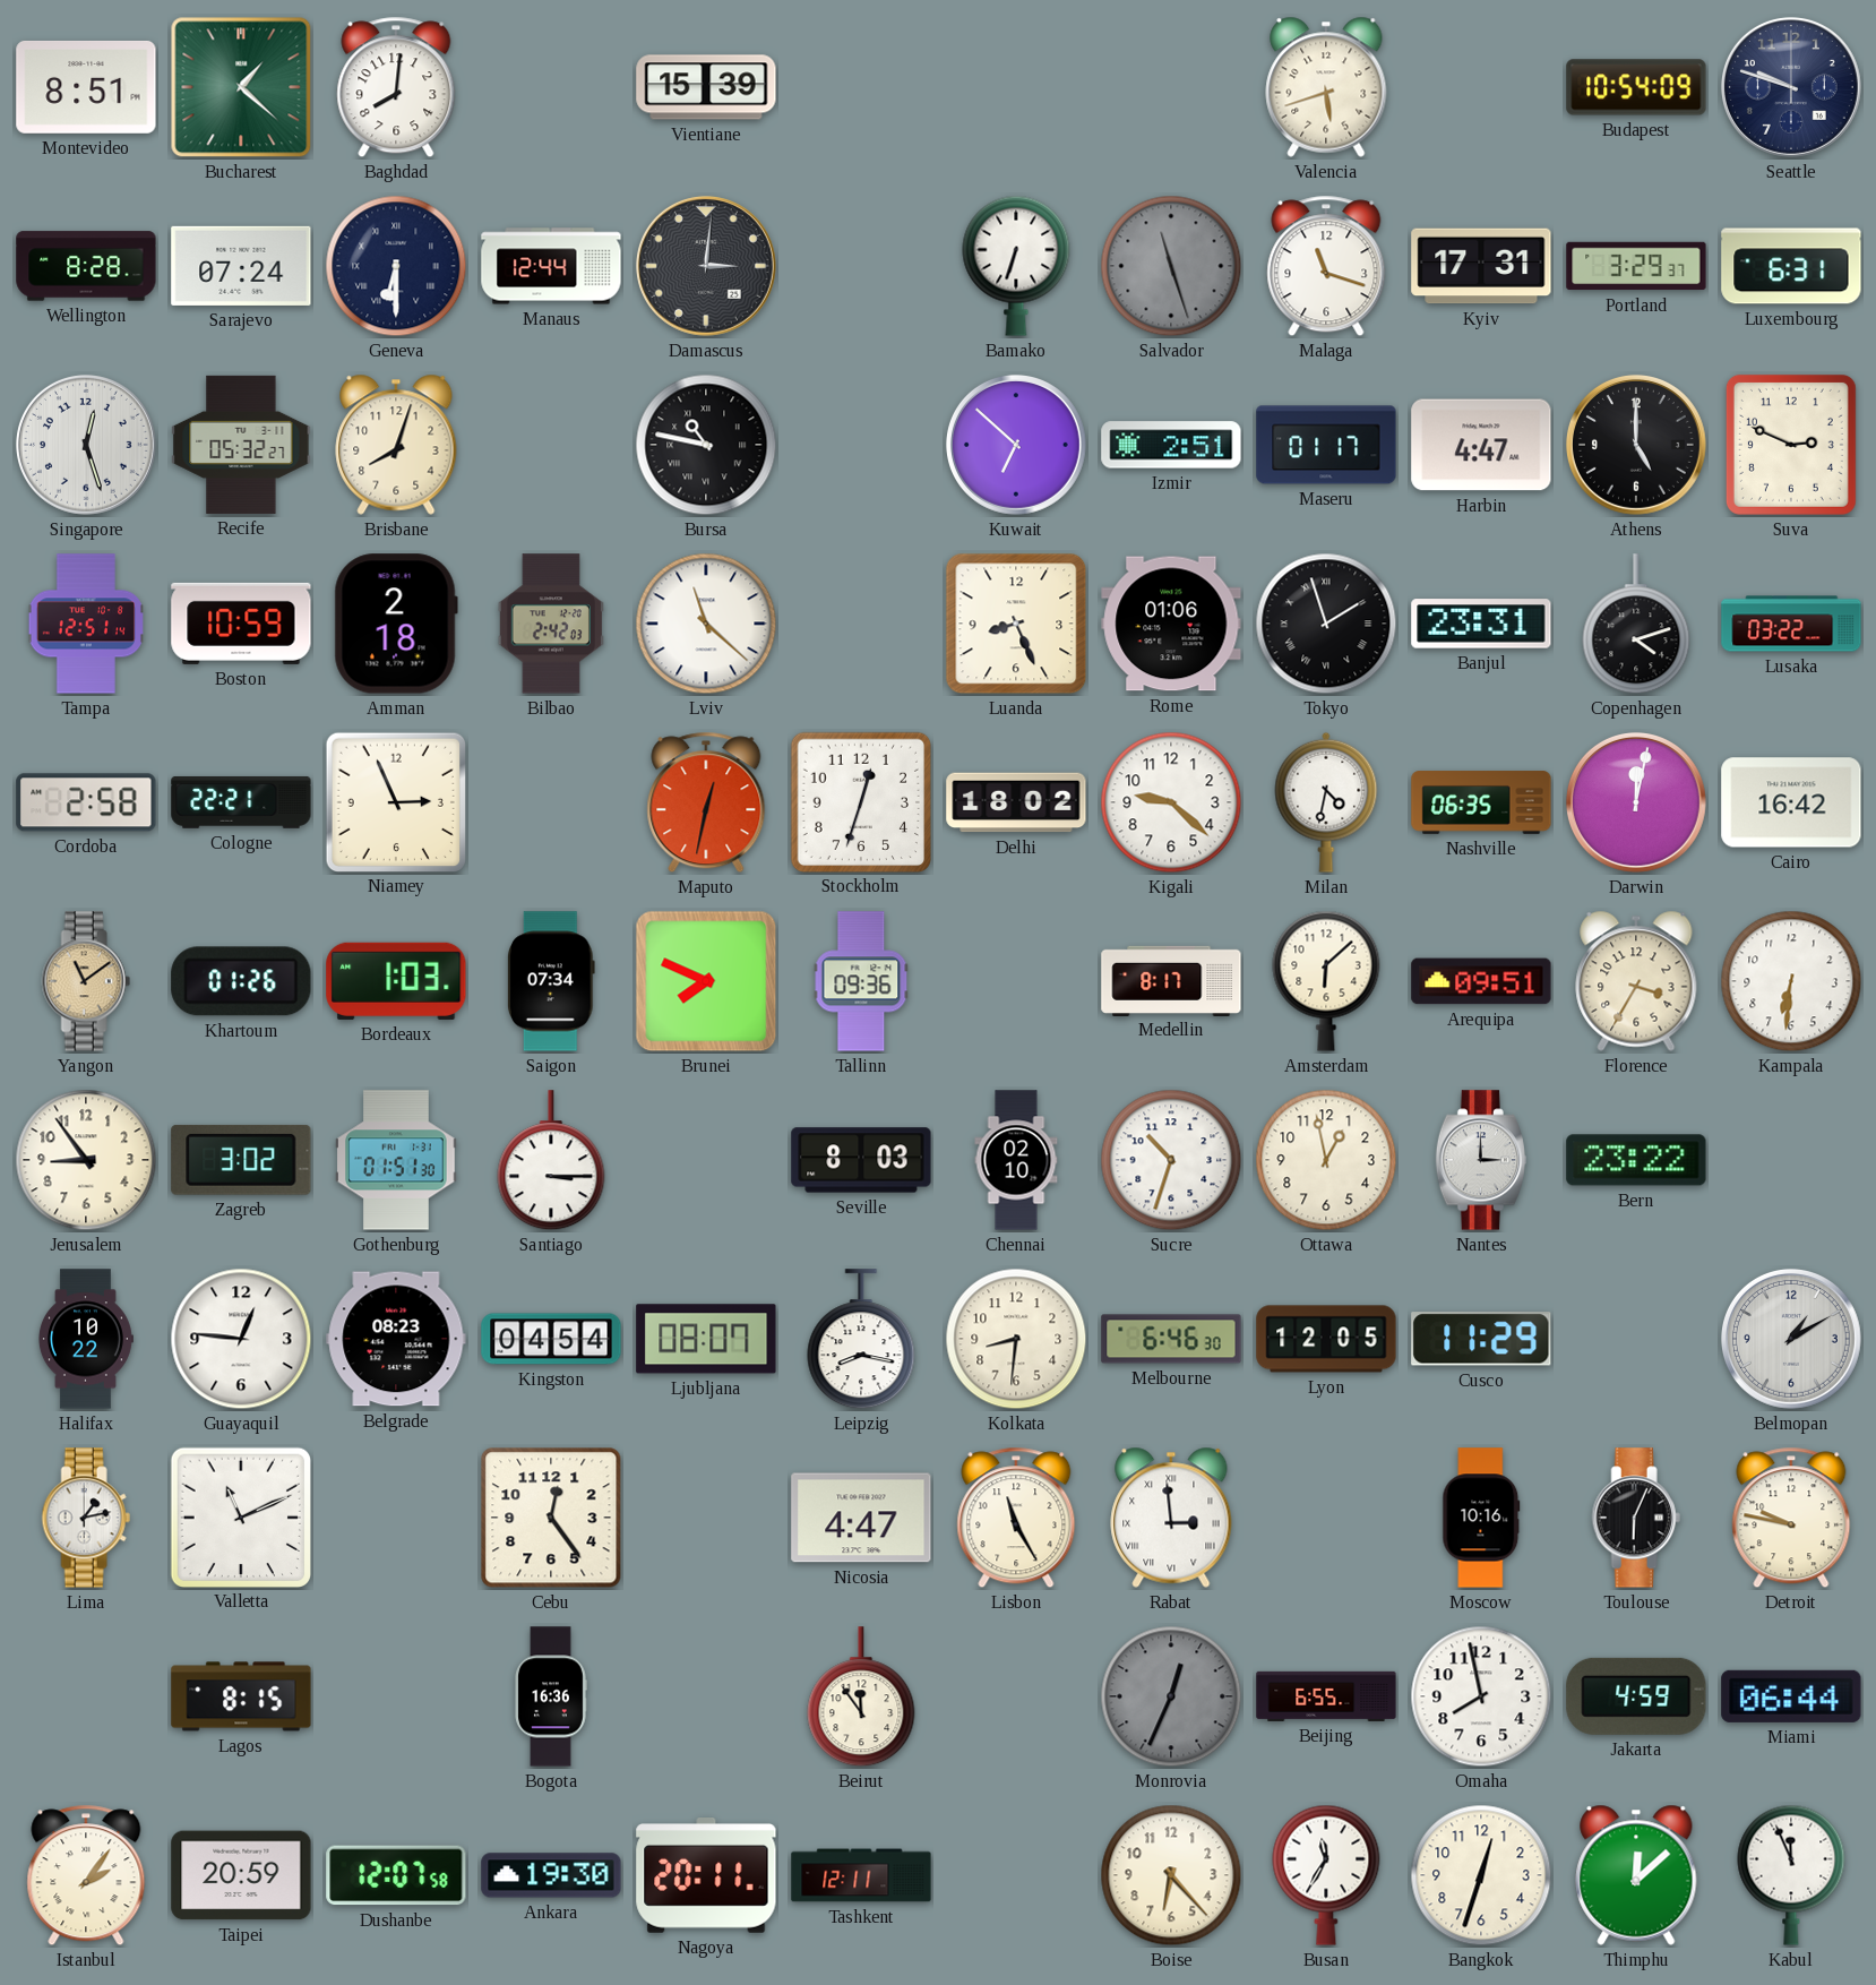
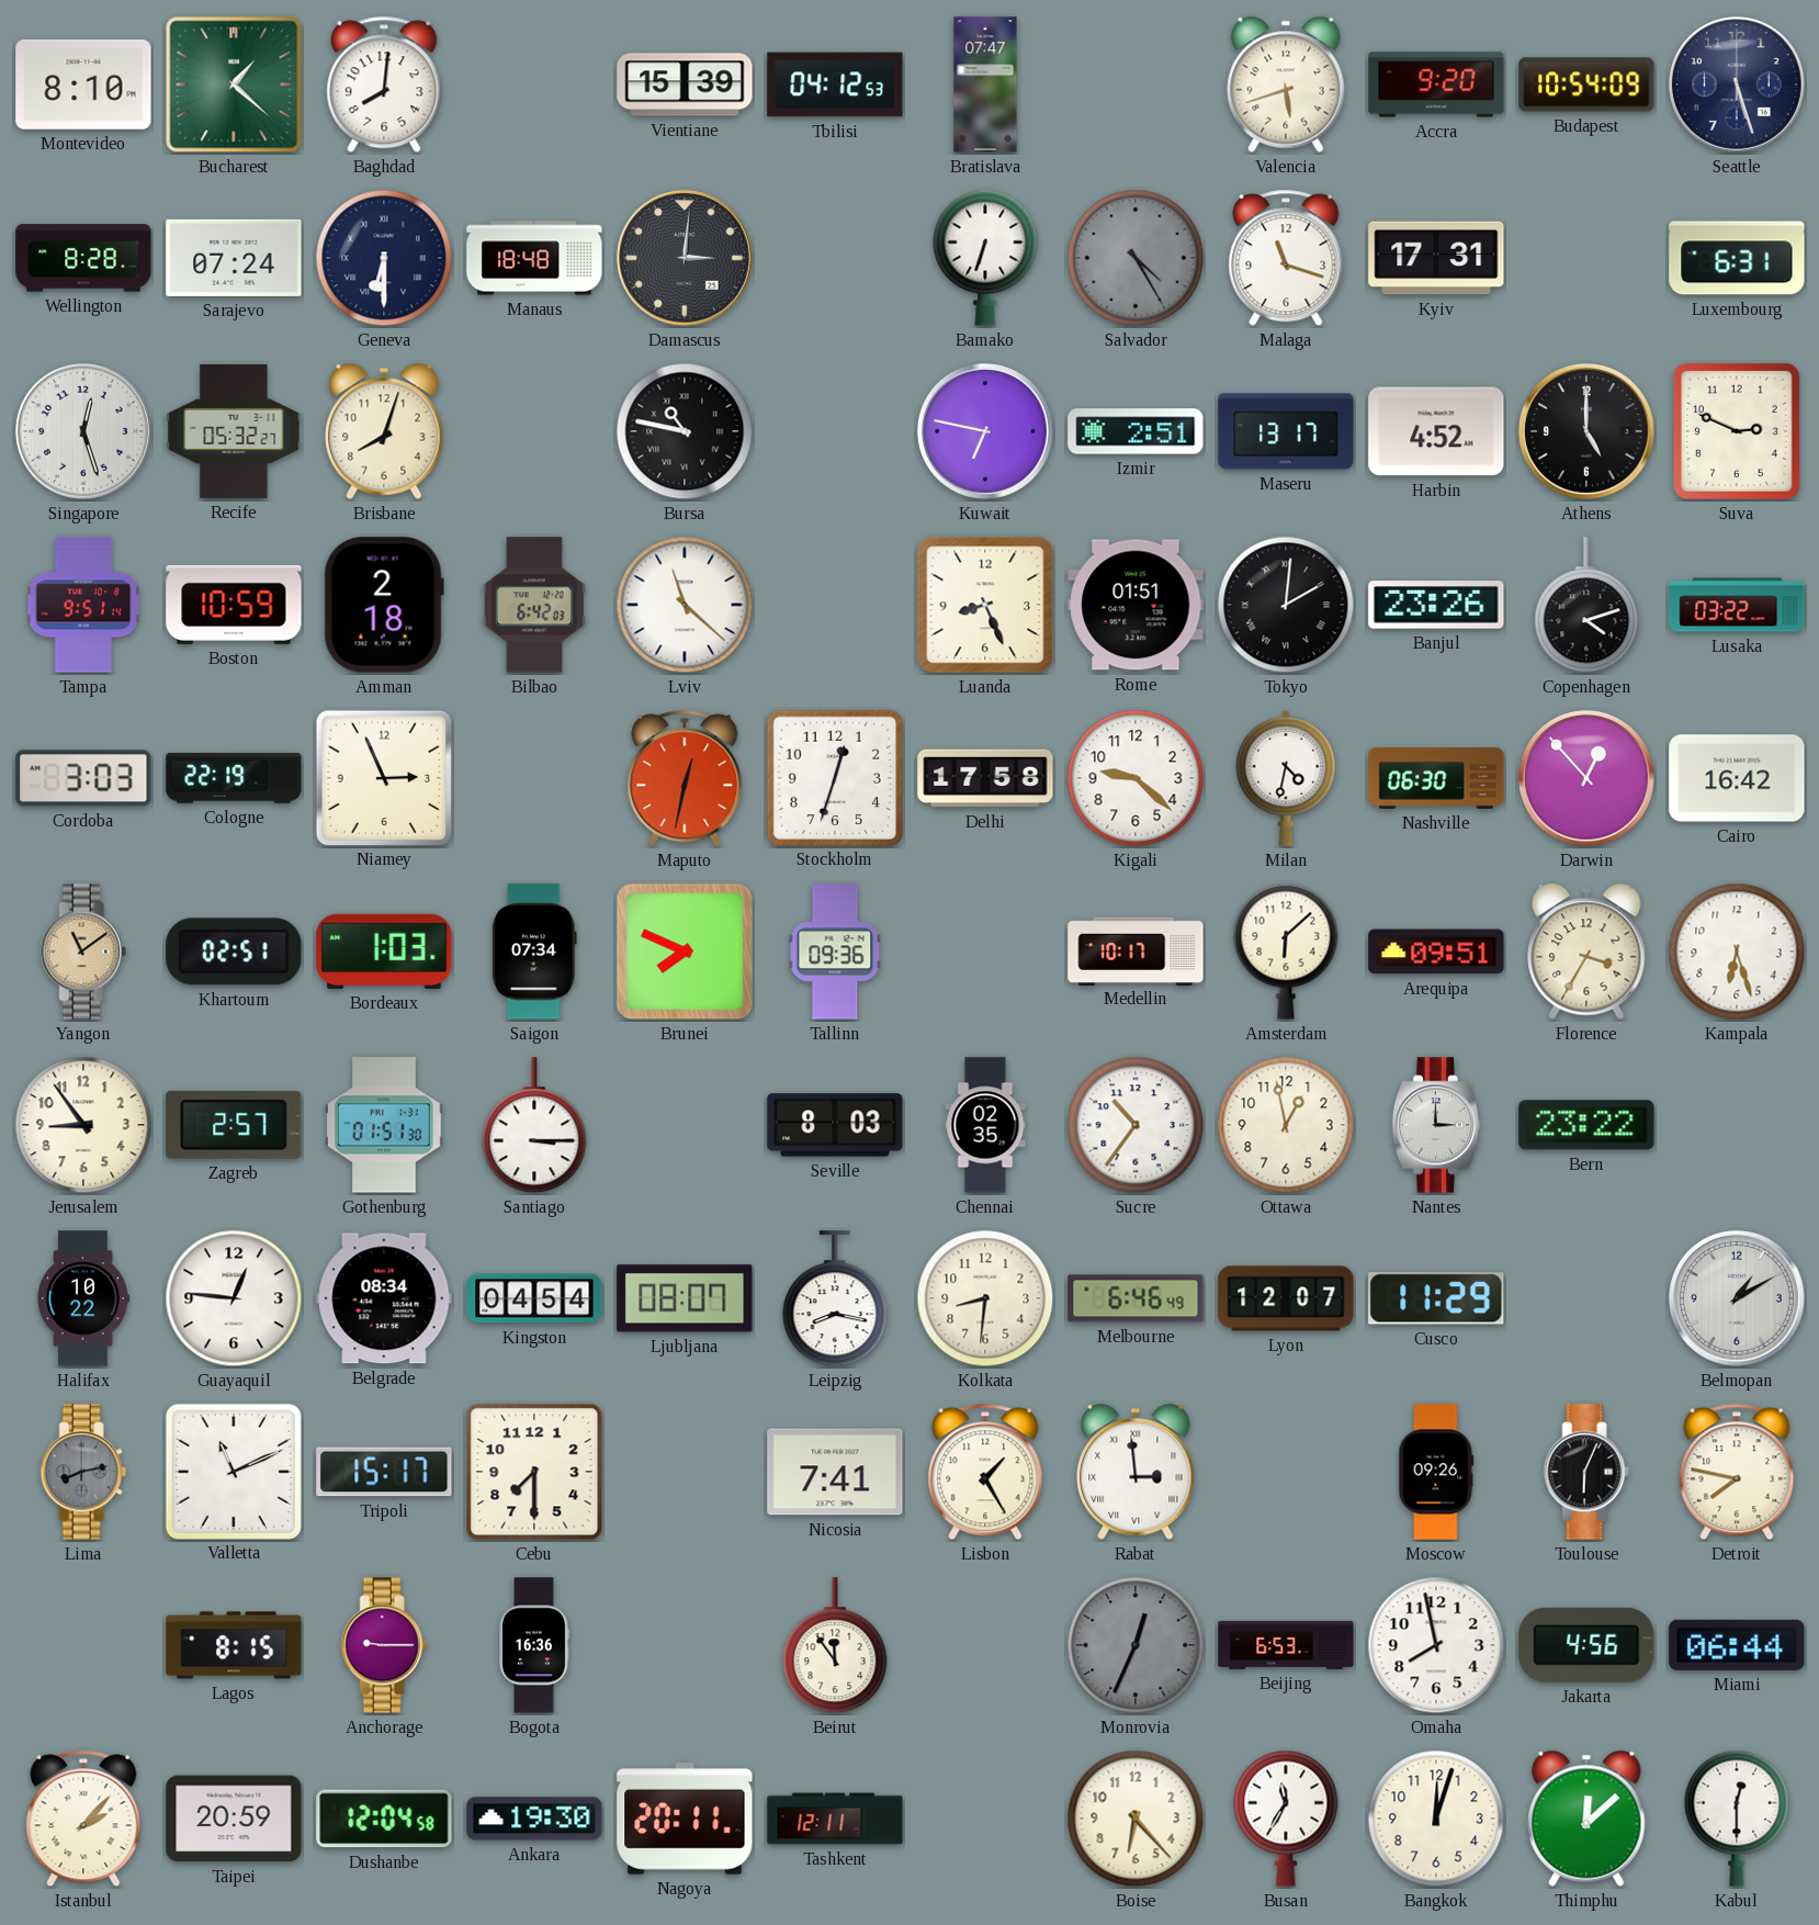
Montevideo: 8:51 -> 8:10 (83, 85)
Tbilisi: none -> 04:12 (835, 85)
Bratislava: none -> 07:47 (985, 85)
Accra: none -> 9:20 (1436, 85)
Seattle: 9:48 -> 5:27 (1737, 85)
Manaus: 12:44 -> 18:48 (534, 258)
Salvador: 11:27 -> 4:25 (1136, 258)
Portland: 3:29 -> none (1636, 266)
Kuwait: 6:52 -> 6:47 (985, 431)
Maseru: 01:17 -> 13:17 (1286, 431)
Harbin: 4:47 -> 4:52 (1436, 431)
Tampa: 12:51 -> 9:51 (82, 605)
Bilbao: 2:42 -> 6:42 (534, 605)
Rome: 01:06 -> 01:51 (1136, 605)
Tokyo: 1:57 -> 2:01 (1286, 605)
Banjul: 23:31 -> 23:26 (1436, 605)
Cordoba: 2:58 -> 3:03 (83, 778)
Cologne: 22:21 -> 22:19 (234, 778)
Delhi: 18:02 -> 17:58 (985, 778)
Nashville: 06:35 -> 06:30 (1436, 778)
Darwin: 12:02 -> 12:53 (1586, 778)
Khartoum: 01:26 -> 02:51 (234, 952)
Medellin: 8:17 -> 10:17 (1136, 950)
Kampala: 6:31 -> 6:27 (1737, 952)
Zagreb: 3:02 -> 2:57 (234, 1125)
Chennai: 02:10 -> 02:35 (985, 1125)
Sucre: 10:33 -> 10:36 (1136, 1125)
Belgrade: 08:23 -> 08:34 (384, 1298)
Melbourne: 6:46:30 -> 6:46:49 (1136, 1298)
Lyon: 12:05 -> 12:07 (1286, 1298)
Lima: 1:13 -> 8:13 (83, 1472)
Lima dial: white -> grey (83, 1472)
Tripoli: none -> 15:17 (384, 1472)
Cebu: 12:24 -> 7:30 (534, 1472)
Nicosia: 4:47 -> 7:41 (835, 1472)
Lisbon: 11:25 -> 1:25 (985, 1472)
Moscow: 10:16 -> 09:26 (1436, 1472)
Detroit: 9:47 -> 7:47 (1737, 1472)
Anchorage: none -> 9:15 (384, 1645)
Beijing: 6:55 -> 6:53 (1286, 1645)
Jakarta: 4:59 -> 4:56 (1586, 1645)
Istanbul: 2:06 -> 2:07 (83, 1819)
Dushanbe: 12:07 -> 12:04 (384, 1819)
Bangkok: 12:33 -> 12:03 (1436, 1819)
Kabul: 11:56 -> 12:30 (1737, 1819)
